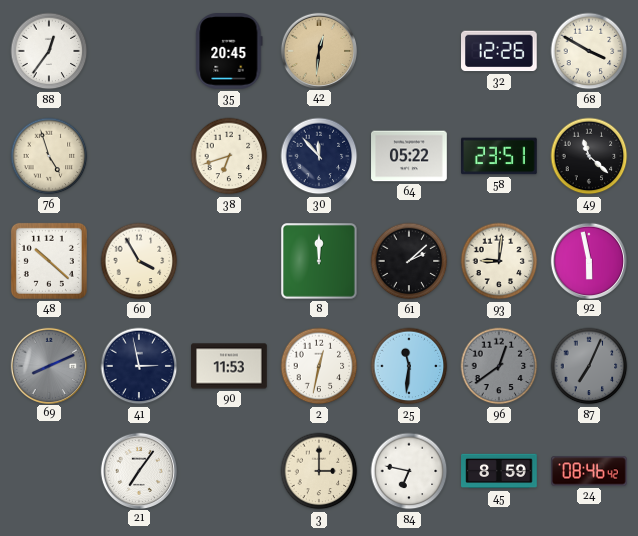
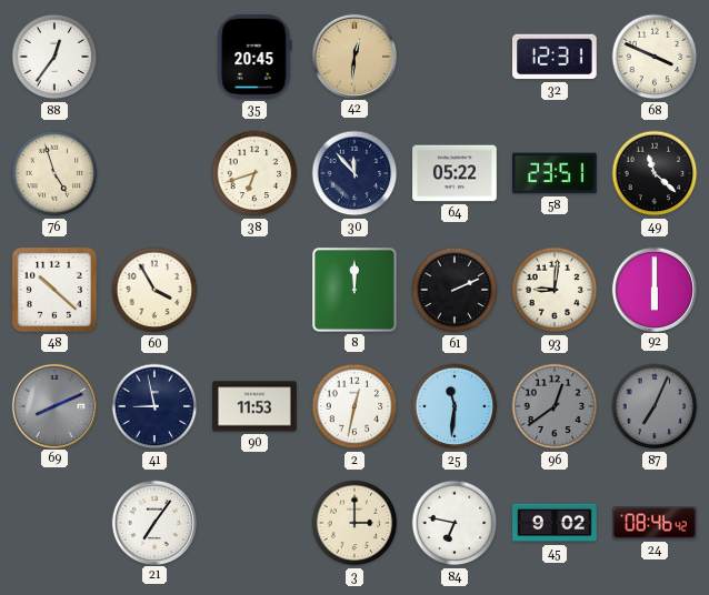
32: 12:26 -> 12:31 (556, 57)
68: 3:50 -> 3:49 (655, 57)
61: 2:08 -> 2:11 (455, 290)
92: 5:58 -> 6:00 (653, 289)
41: 2:58 -> 8:58 (154, 406)
45: 8:59 -> 9:02 (555, 523)
